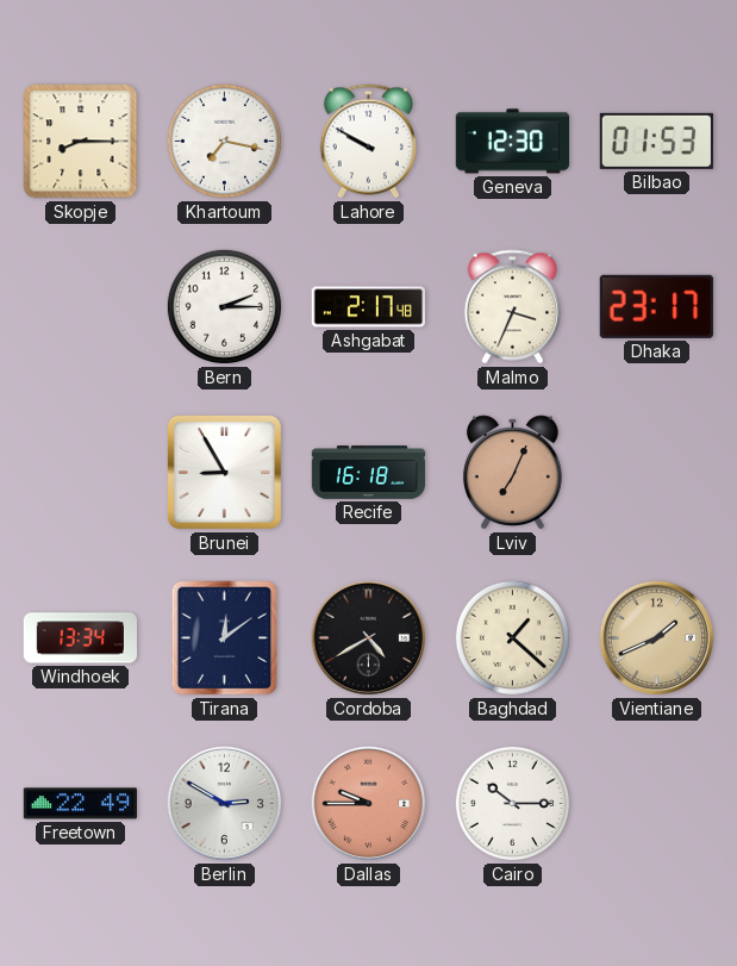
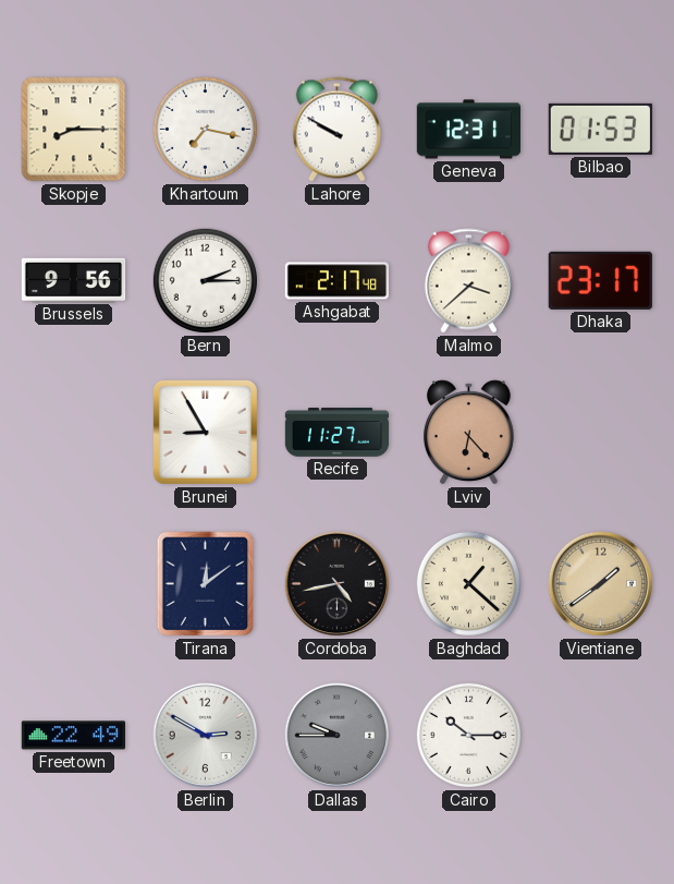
Geneva: 12:30 -> 12:31 (469, 130)
Brussels: none -> 9:56 (74, 280)
Malmo: 3:34 -> 3:38 (468, 281)
Recife: 16:18 -> 11:27 (338, 433)
Lviv: 7:04 -> 6:23 (468, 433)
Windhoek: 13:34 -> none (80, 638)
Cordoba: 4:40 -> 4:43 (338, 584)
Vientiane: 1:41 -> 1:39 (601, 584)
Dallas dial: salmon -> grey (338, 736)
